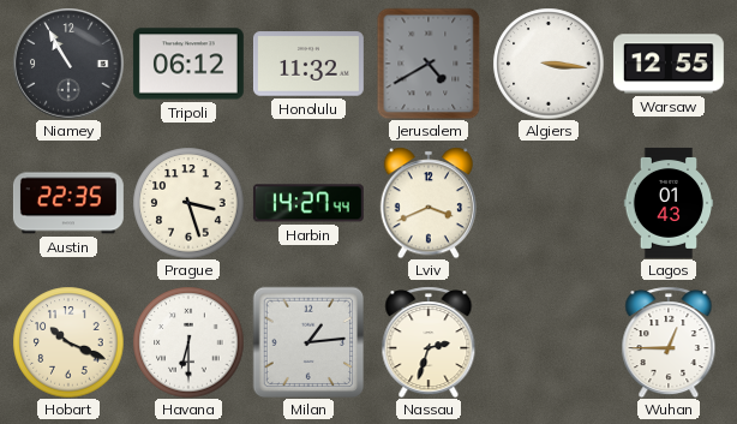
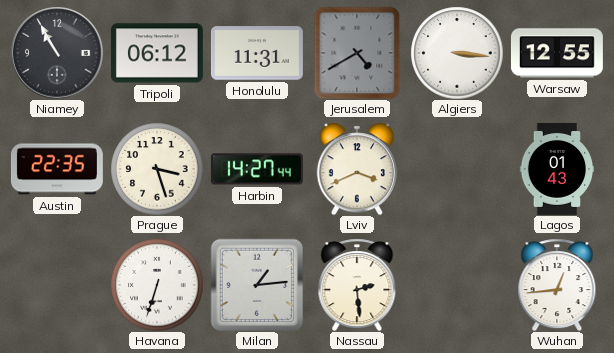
Honolulu: 11:32 -> 11:31 (257, 53)
Hobart: 10:19 -> none (68, 342)
Havana: 6:30 -> 6:33 (157, 285)
Nassau: 2:33 -> 2:29 (357, 285)
Wuhan: 12:45 -> 12:44 (557, 285)
